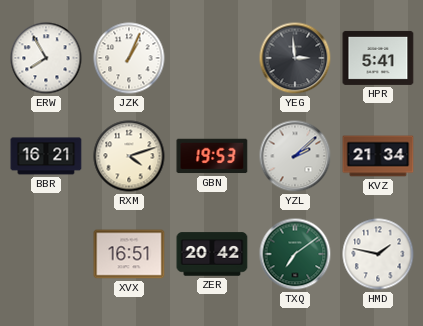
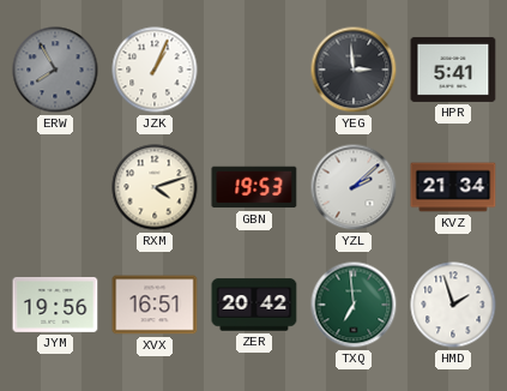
ERW dial: white -> grey (55, 70)
BBR: 16:21 -> none (46, 156)
JYM: none -> 19:56 (55, 305)
TXQ: 7:09 -> 6:59 (354, 305)
HMD: 1:47 -> 1:57 (453, 305)
